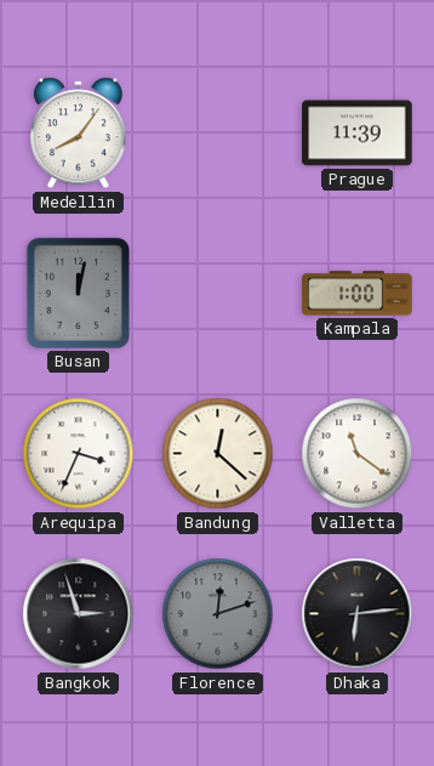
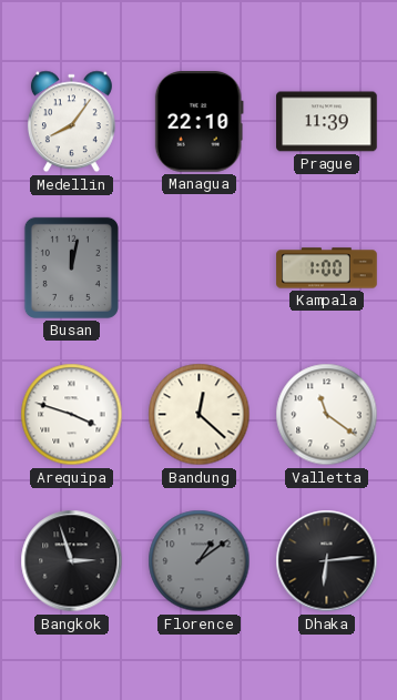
Managua: none -> 22:10 (198, 122)
Arequipa: 3:34 -> 3:48 (72, 415)
Florence: 12:12 -> 1:09 (200, 561)
